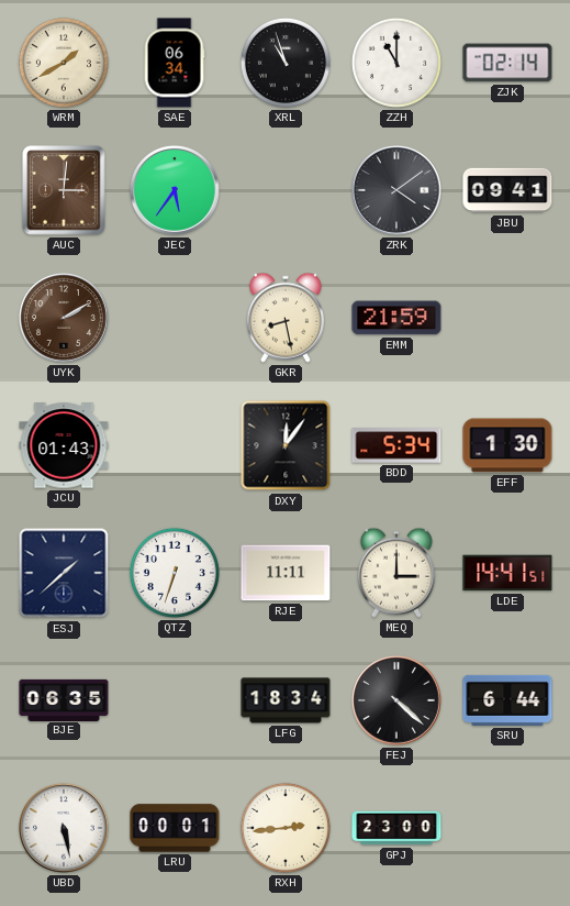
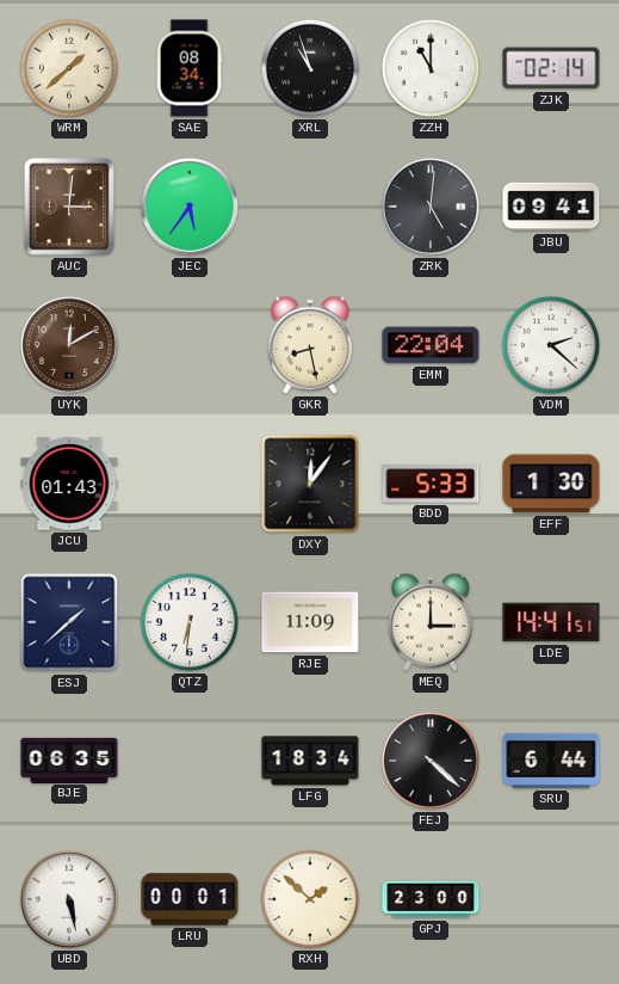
WRM: 1:40 -> 1:38 (69, 68)
SAE: 06:34 -> 08:34 (190, 68)
ZRK: 4:09 -> 5:01 (431, 207)
UYK: 2:10 -> 12:10 (69, 345)
EMM: 21:59 -> 22:04 (431, 345)
VDM: none -> 2:22 (551, 345)
BDD: 5:34 -> 5:33 (431, 484)
QTZ: 6:33 -> 6:31 (190, 622)
RJE: 11:11 -> 11:09 (310, 622)
RXH: 2:44 -> 1:52 (310, 899)
